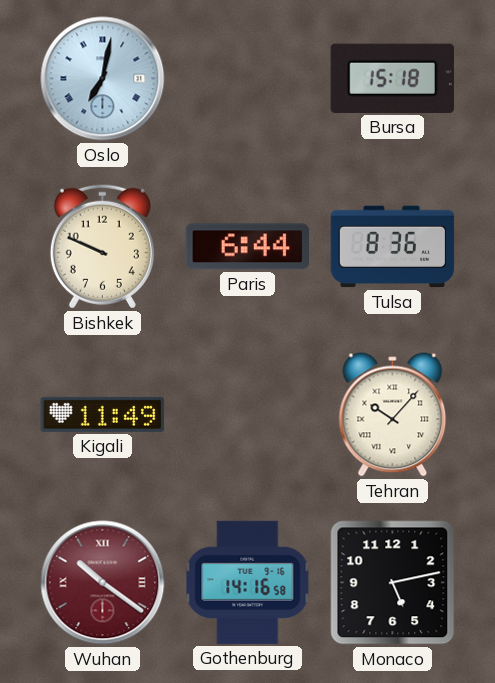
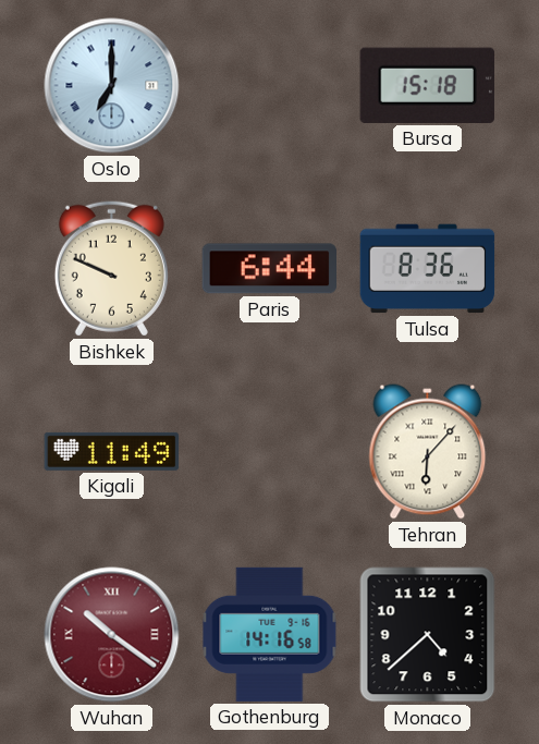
Oslo: 7:02 -> 7:00 (112, 86)
Tehran: 10:07 -> 6:07 (428, 452)
Monaco: 5:13 -> 4:38 (428, 635)
